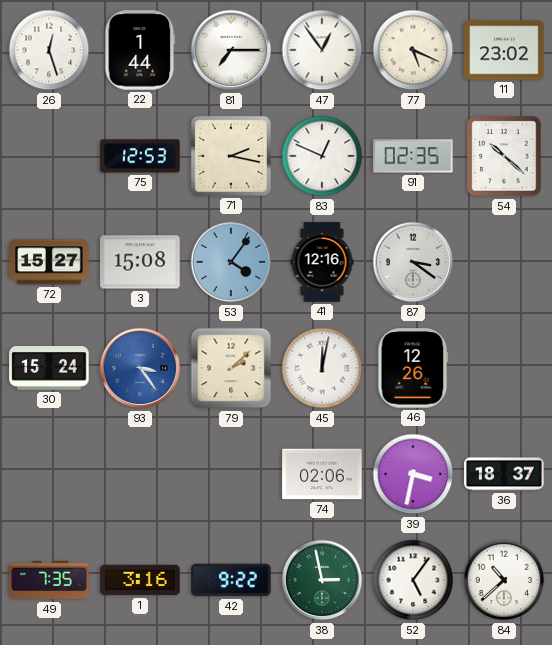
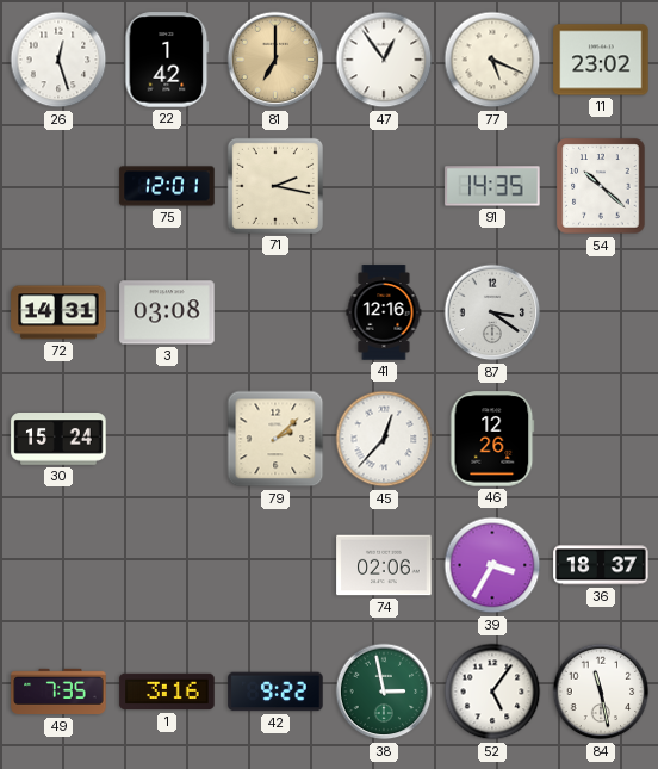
22: 1:44 -> 1:42 (167, 60)
81: 7:15 -> 7:00 (275, 60)
81 dial: white -> champagne (275, 60)
75: 12:53 -> 12:01 (167, 186)
83: 12:49 -> none (322, 156)
91: 02:35 -> 14:35 (492, 186)
72: 15:27 -> 14:31 (58, 312)
3: 15:08 -> 03:08 (167, 312)
53: 4:06 -> none (231, 262)
93: 3:24 -> none (140, 368)
45: 12:02 -> 12:37 (384, 439)
39: 3:32 -> 3:35 (492, 565)
84: 10:38 -> 11:28 (601, 692)
